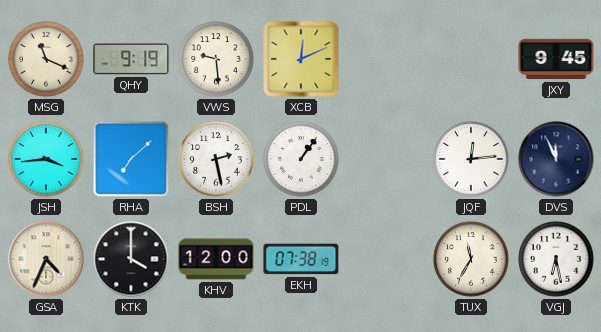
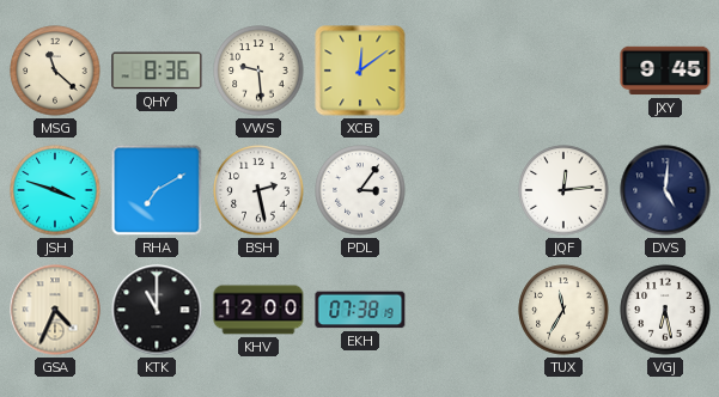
MSG: 11:19 -> 11:22 (55, 71)
QHY: 9:19 -> 8:36 (157, 71)
XCB: 12:11 -> 12:09 (360, 71)
JSH: 3:44 -> 3:48 (55, 190)
RHA: 7:08 -> 7:10 (157, 190)
PDL: 1:06 -> 3:06 (360, 190)
DVS: 11:56 -> 5:01 (665, 190)
KTK: 4:00 -> 11:00 (157, 310)
